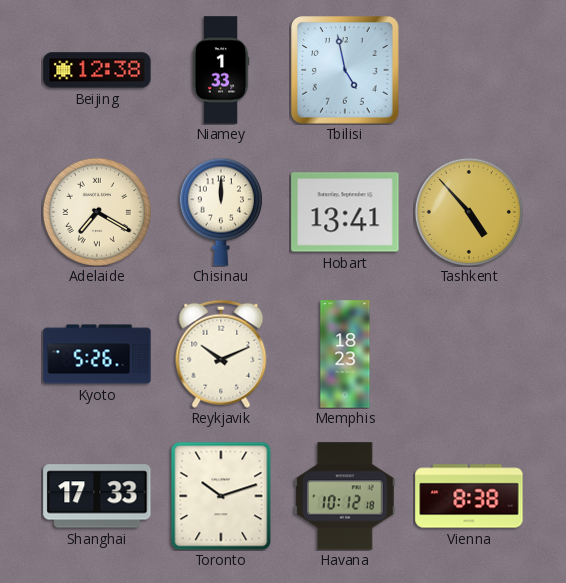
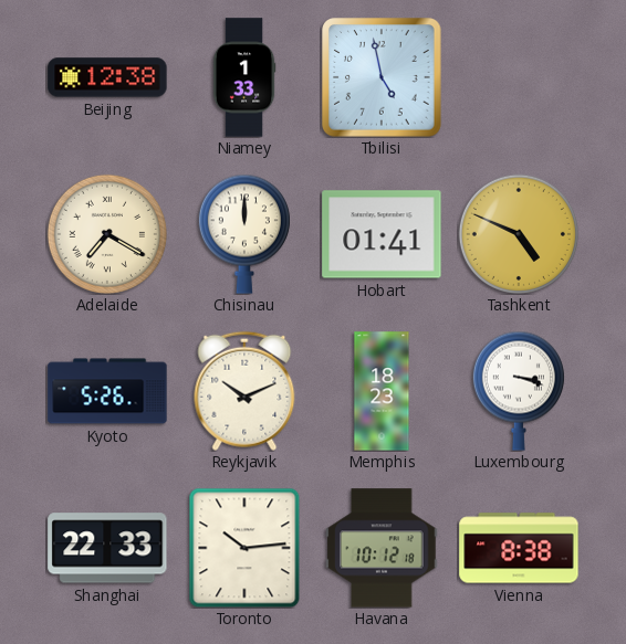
Hobart: 13:41 -> 01:41 (382, 234)
Tashkent: 4:53 -> 4:49 (519, 234)
Luxembourg: none -> 3:18 (519, 391)
Shanghai: 17:33 -> 22:33 (107, 548)
Toronto: 10:12 -> 10:14 (244, 548)
